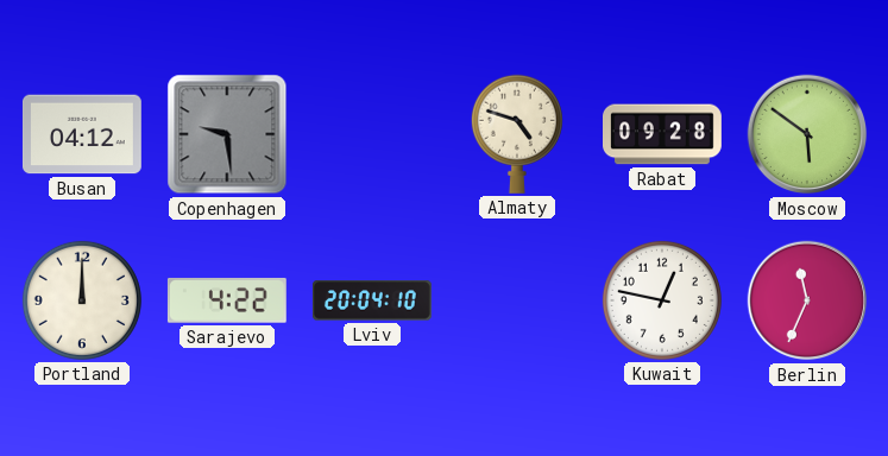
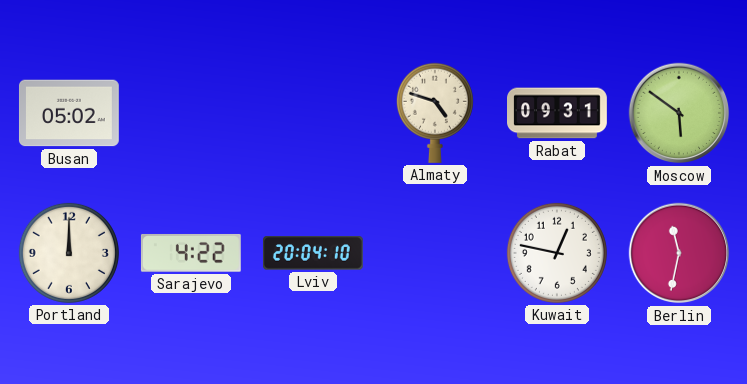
Busan: 04:12 -> 05:02 (69, 113)
Copenhagen: 9:29 -> none (227, 134)
Rabat: 09:28 -> 09:31 (558, 113)
Berlin: 11:34 -> 11:32 (679, 253)
